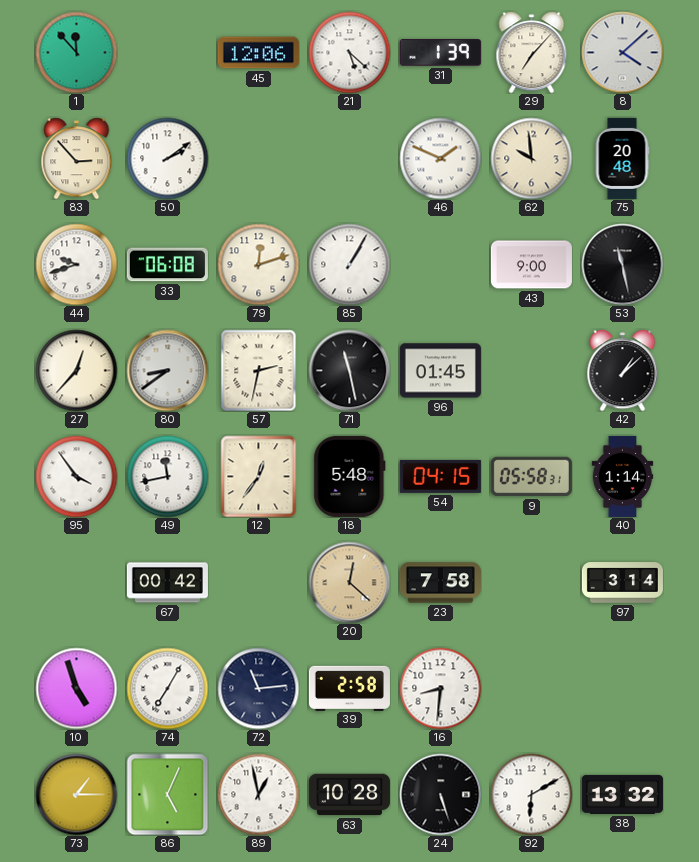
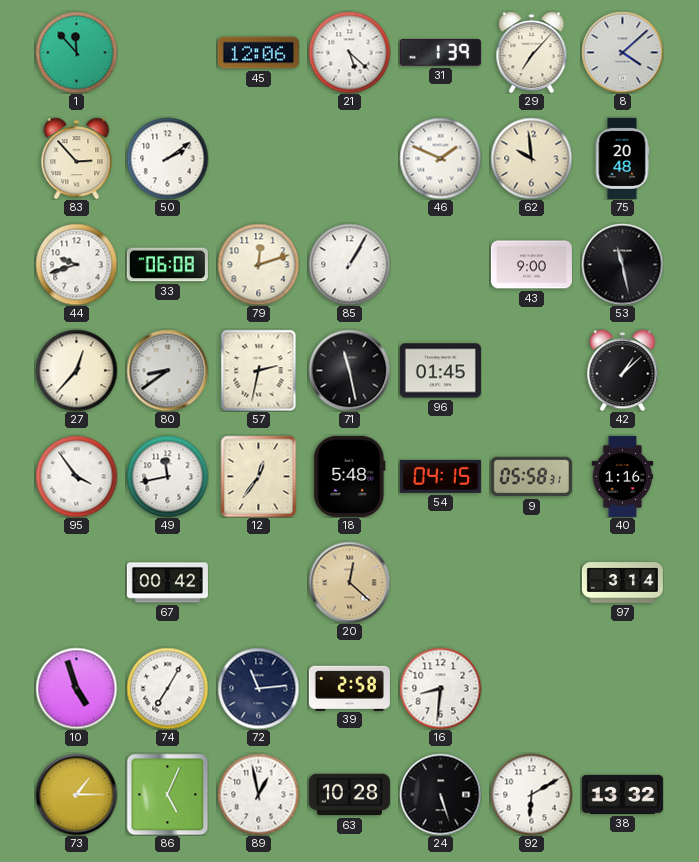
40: 1:14 -> 1:16 (623, 476)
23: 7:58 -> none (440, 583)
